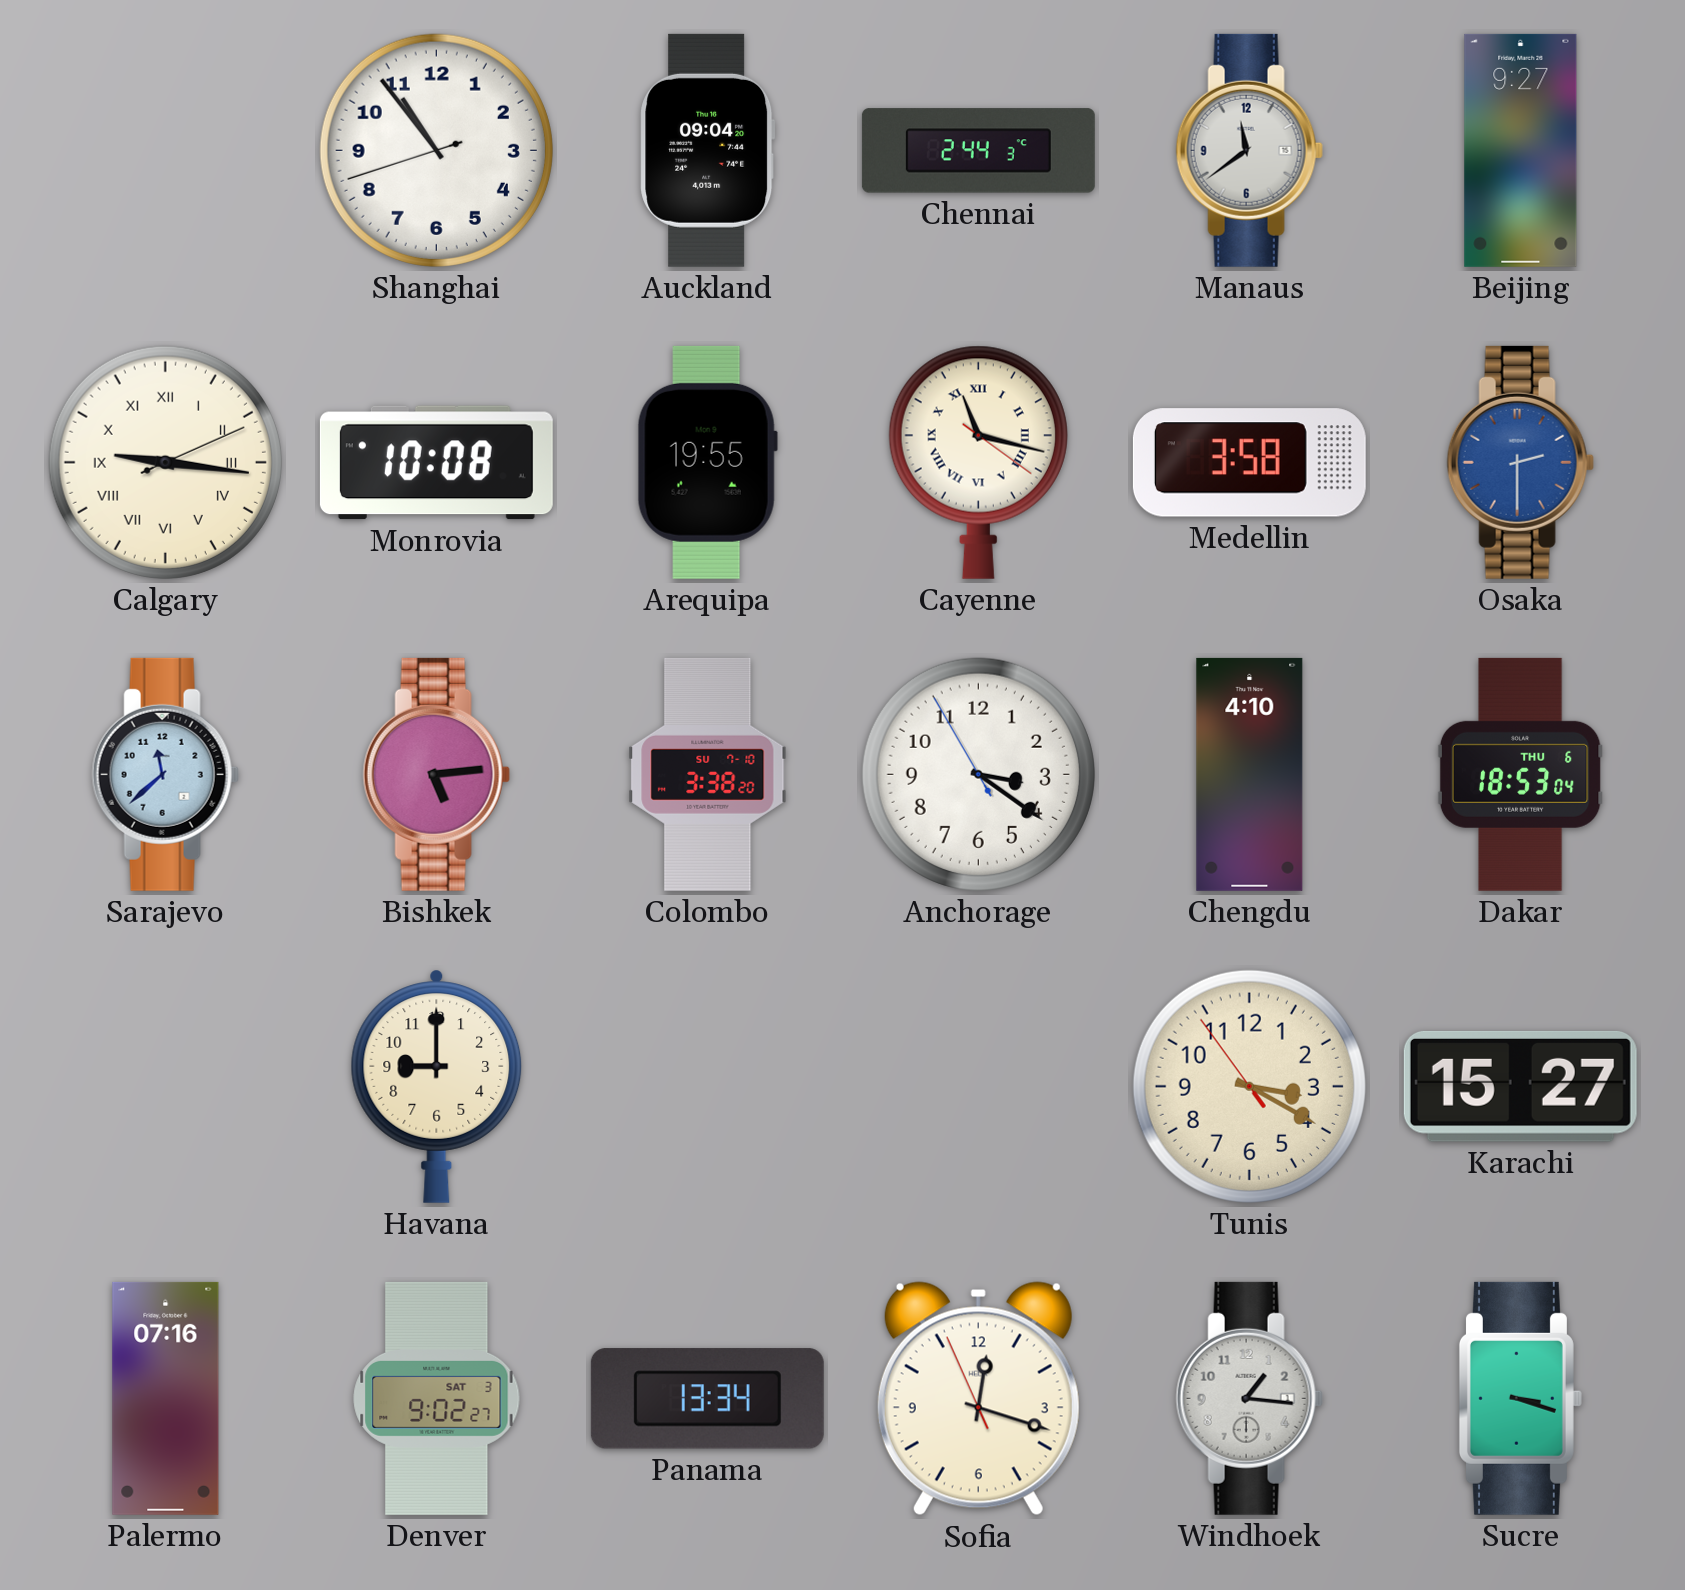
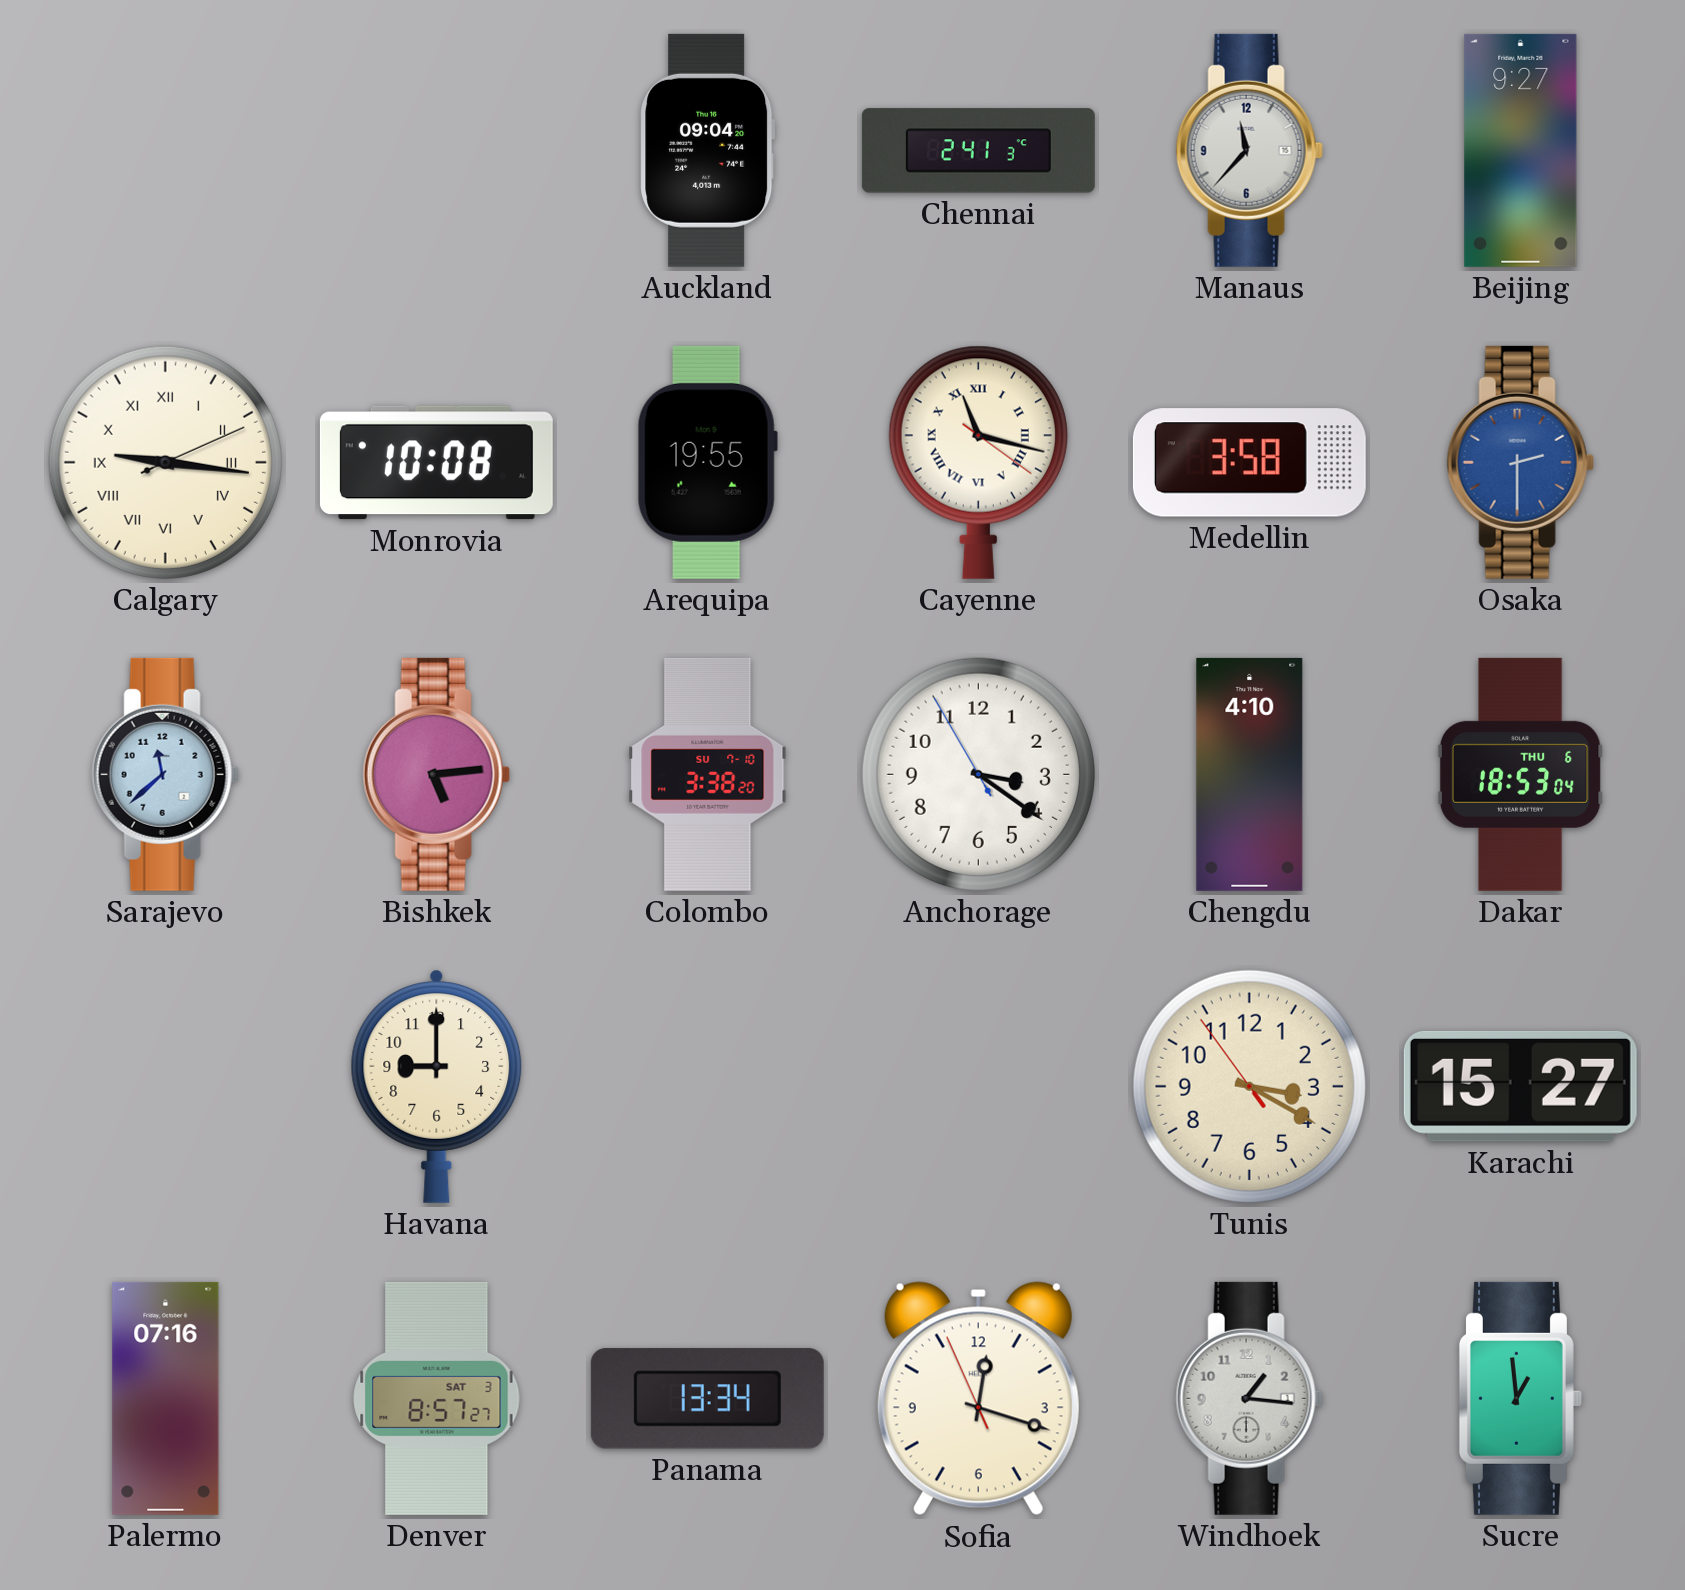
Shanghai: 10:53 -> none (436, 150)
Chennai: 2:44 -> 2:41 (978, 151)
Manaus: 11:39 -> 11:37 (1249, 150)
Denver: 9:02 -> 8:57 (437, 1398)
Sucre: 3:18 -> 12:59 (1520, 1398)
